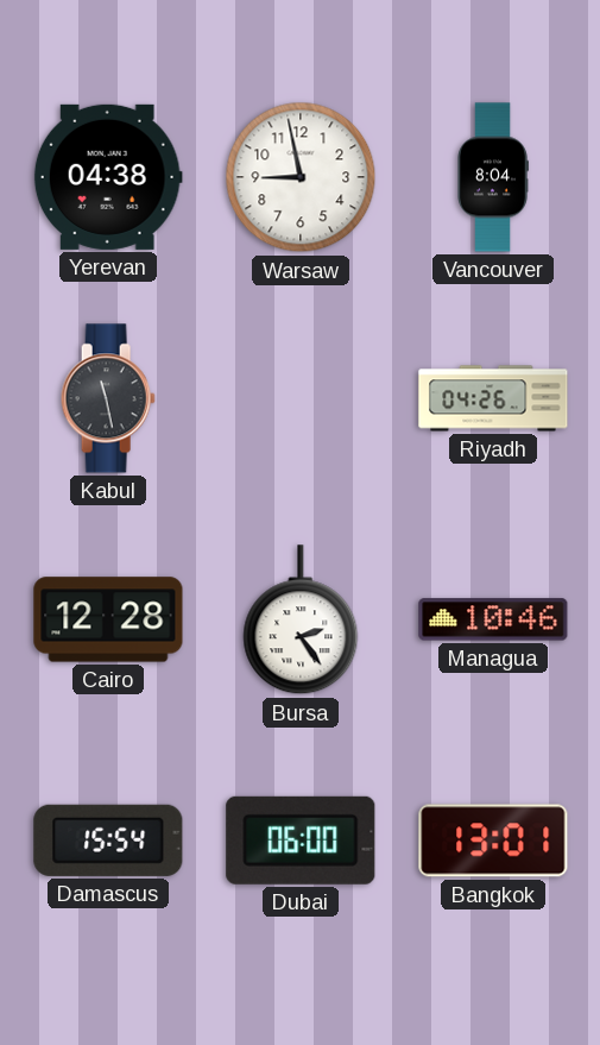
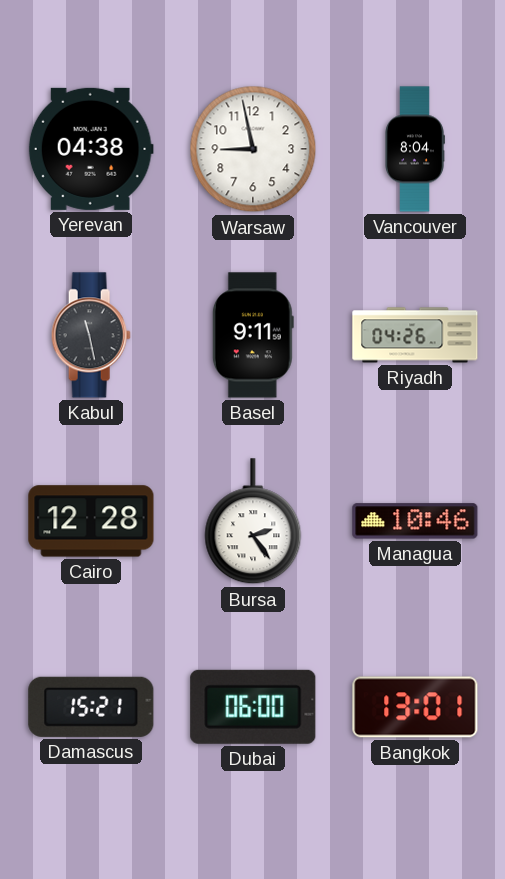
Basel: none -> 9:11 (253, 335)
Damascus: 15:54 -> 15:21 (91, 707)
